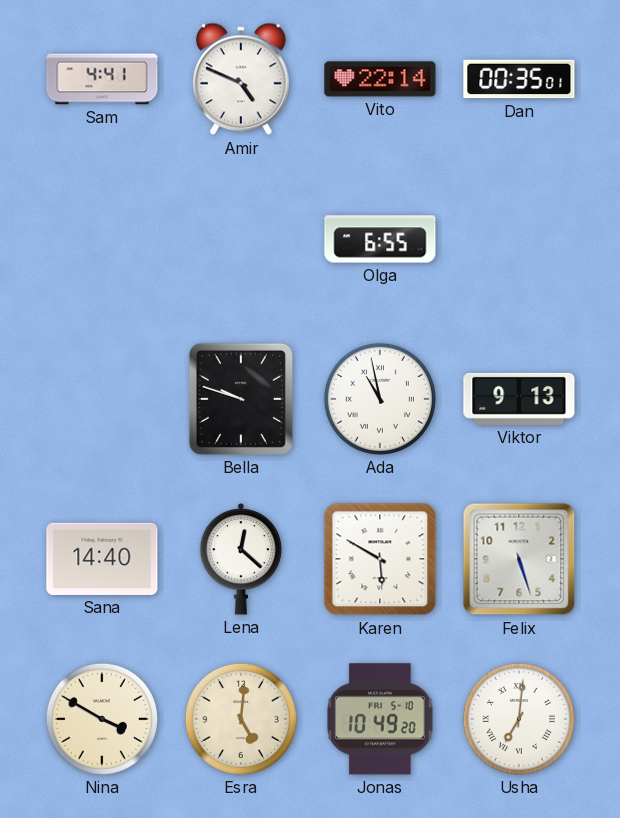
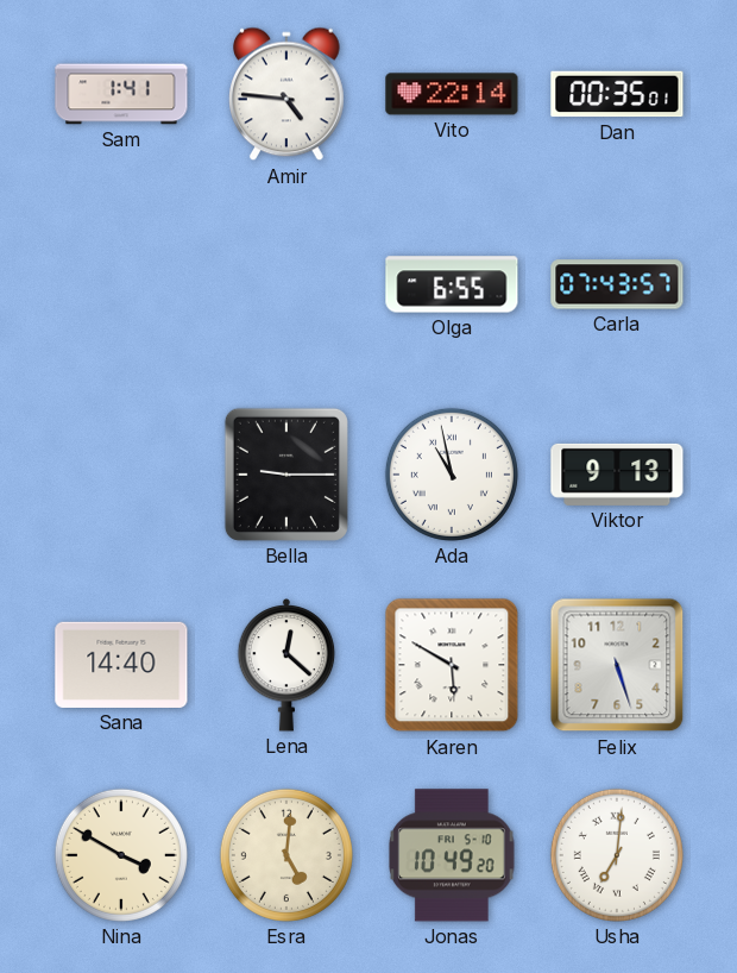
Sam: 4:41 -> 1:41 (121, 94)
Amir: 4:49 -> 4:46 (288, 94)
Carla: none -> 07:43 (617, 284)
Bella: 9:48 -> 9:15 (286, 475)
